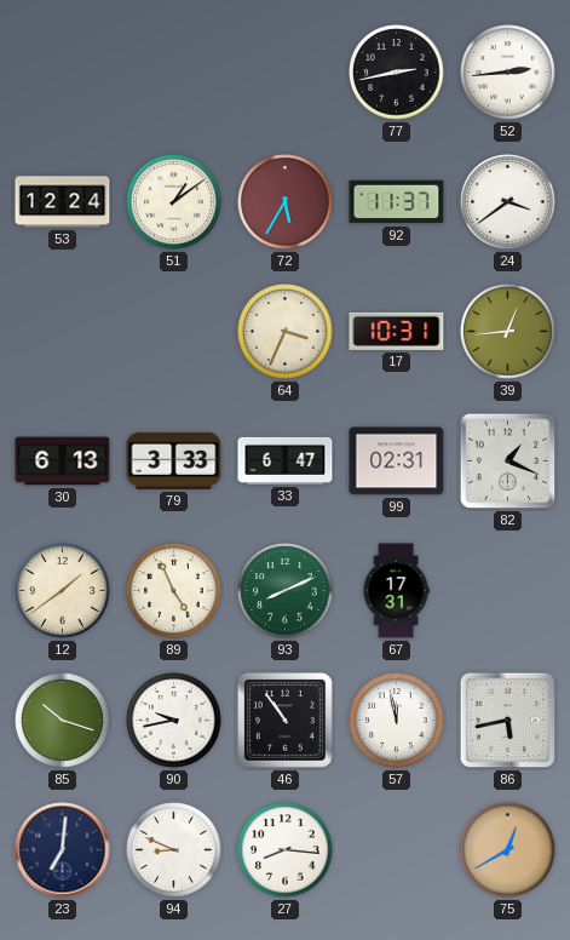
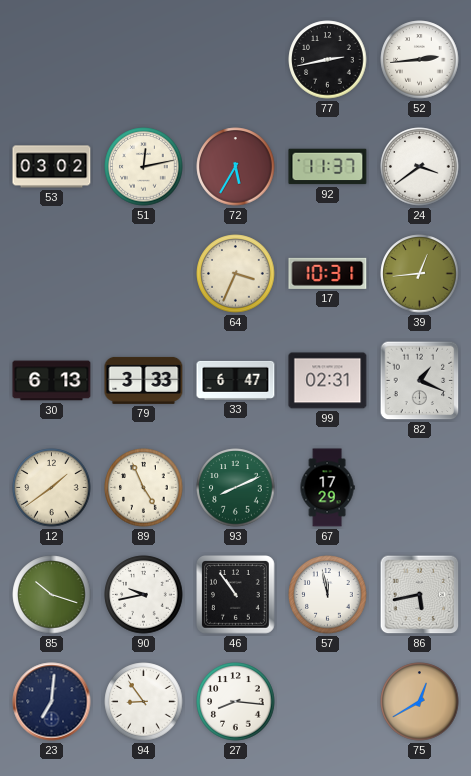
53: 12:24 -> 03:02 (52, 167)
51: 1:09 -> 12:13 (144, 167)
67: 17:31 -> 17:29 (327, 488)
94: 8:49 -> 8:54 (144, 702)
